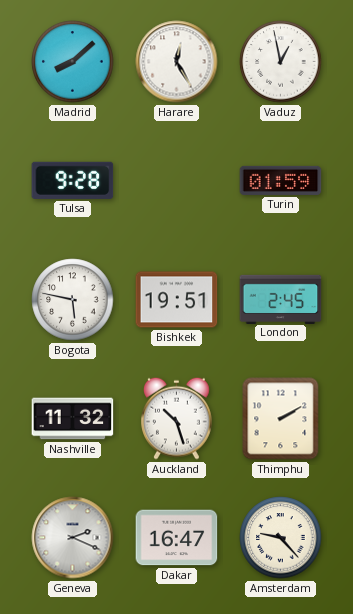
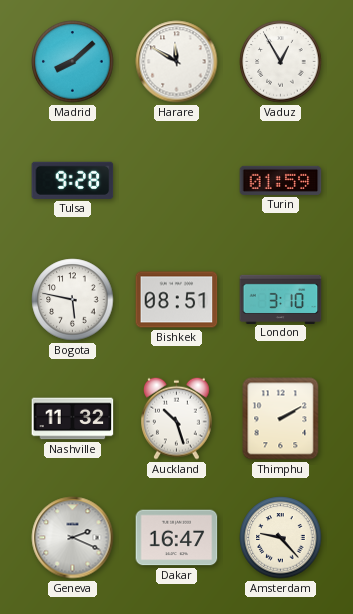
Harare: 12:25 -> 11:50 (177, 62)
Vaduz: 12:58 -> 12:55 (281, 62)
Bishkek: 19:51 -> 08:51 (177, 300)
London: 2:45 -> 3:10 (281, 299)
